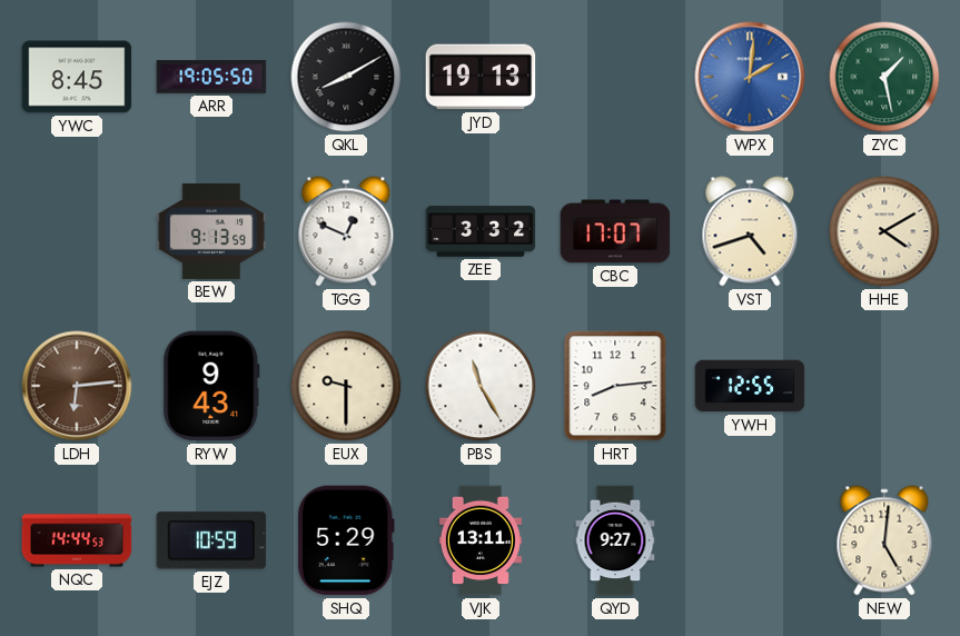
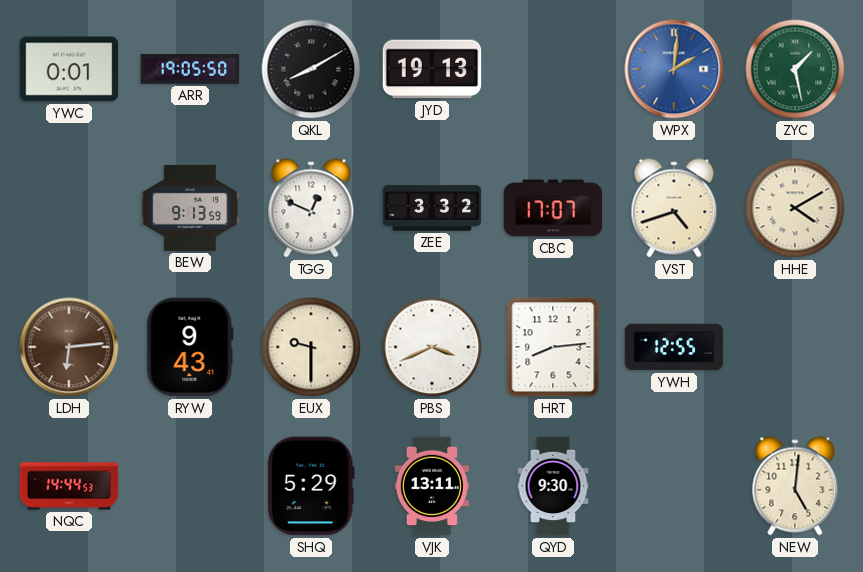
YWC: 8:45 -> 0:01 (69, 69)
PBS: 11:25 -> 3:41 (432, 347)
EJZ: 10:59 -> none (211, 540)
QYD: 9:27 -> 9:30 (553, 486)
